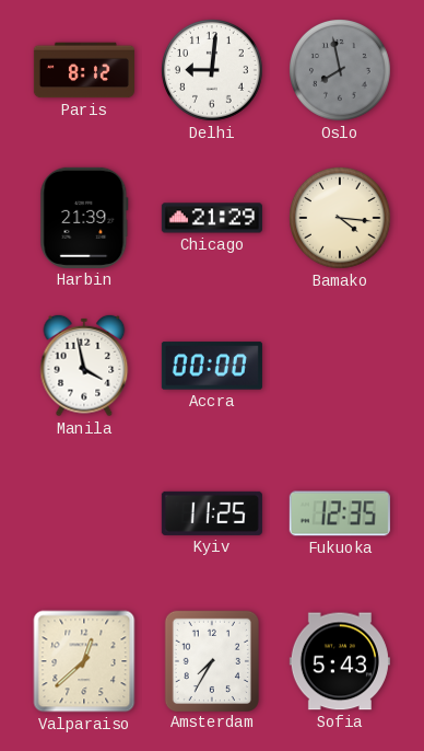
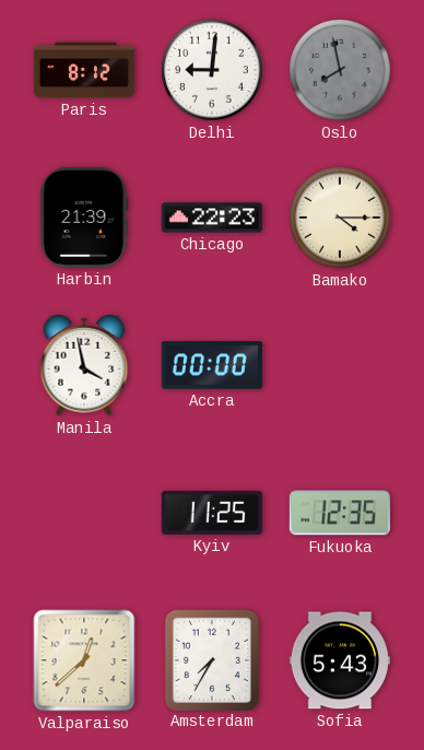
Chicago: 21:29 -> 22:23 (212, 218)
Bamako: 4:16 -> 4:15 (341, 219)
